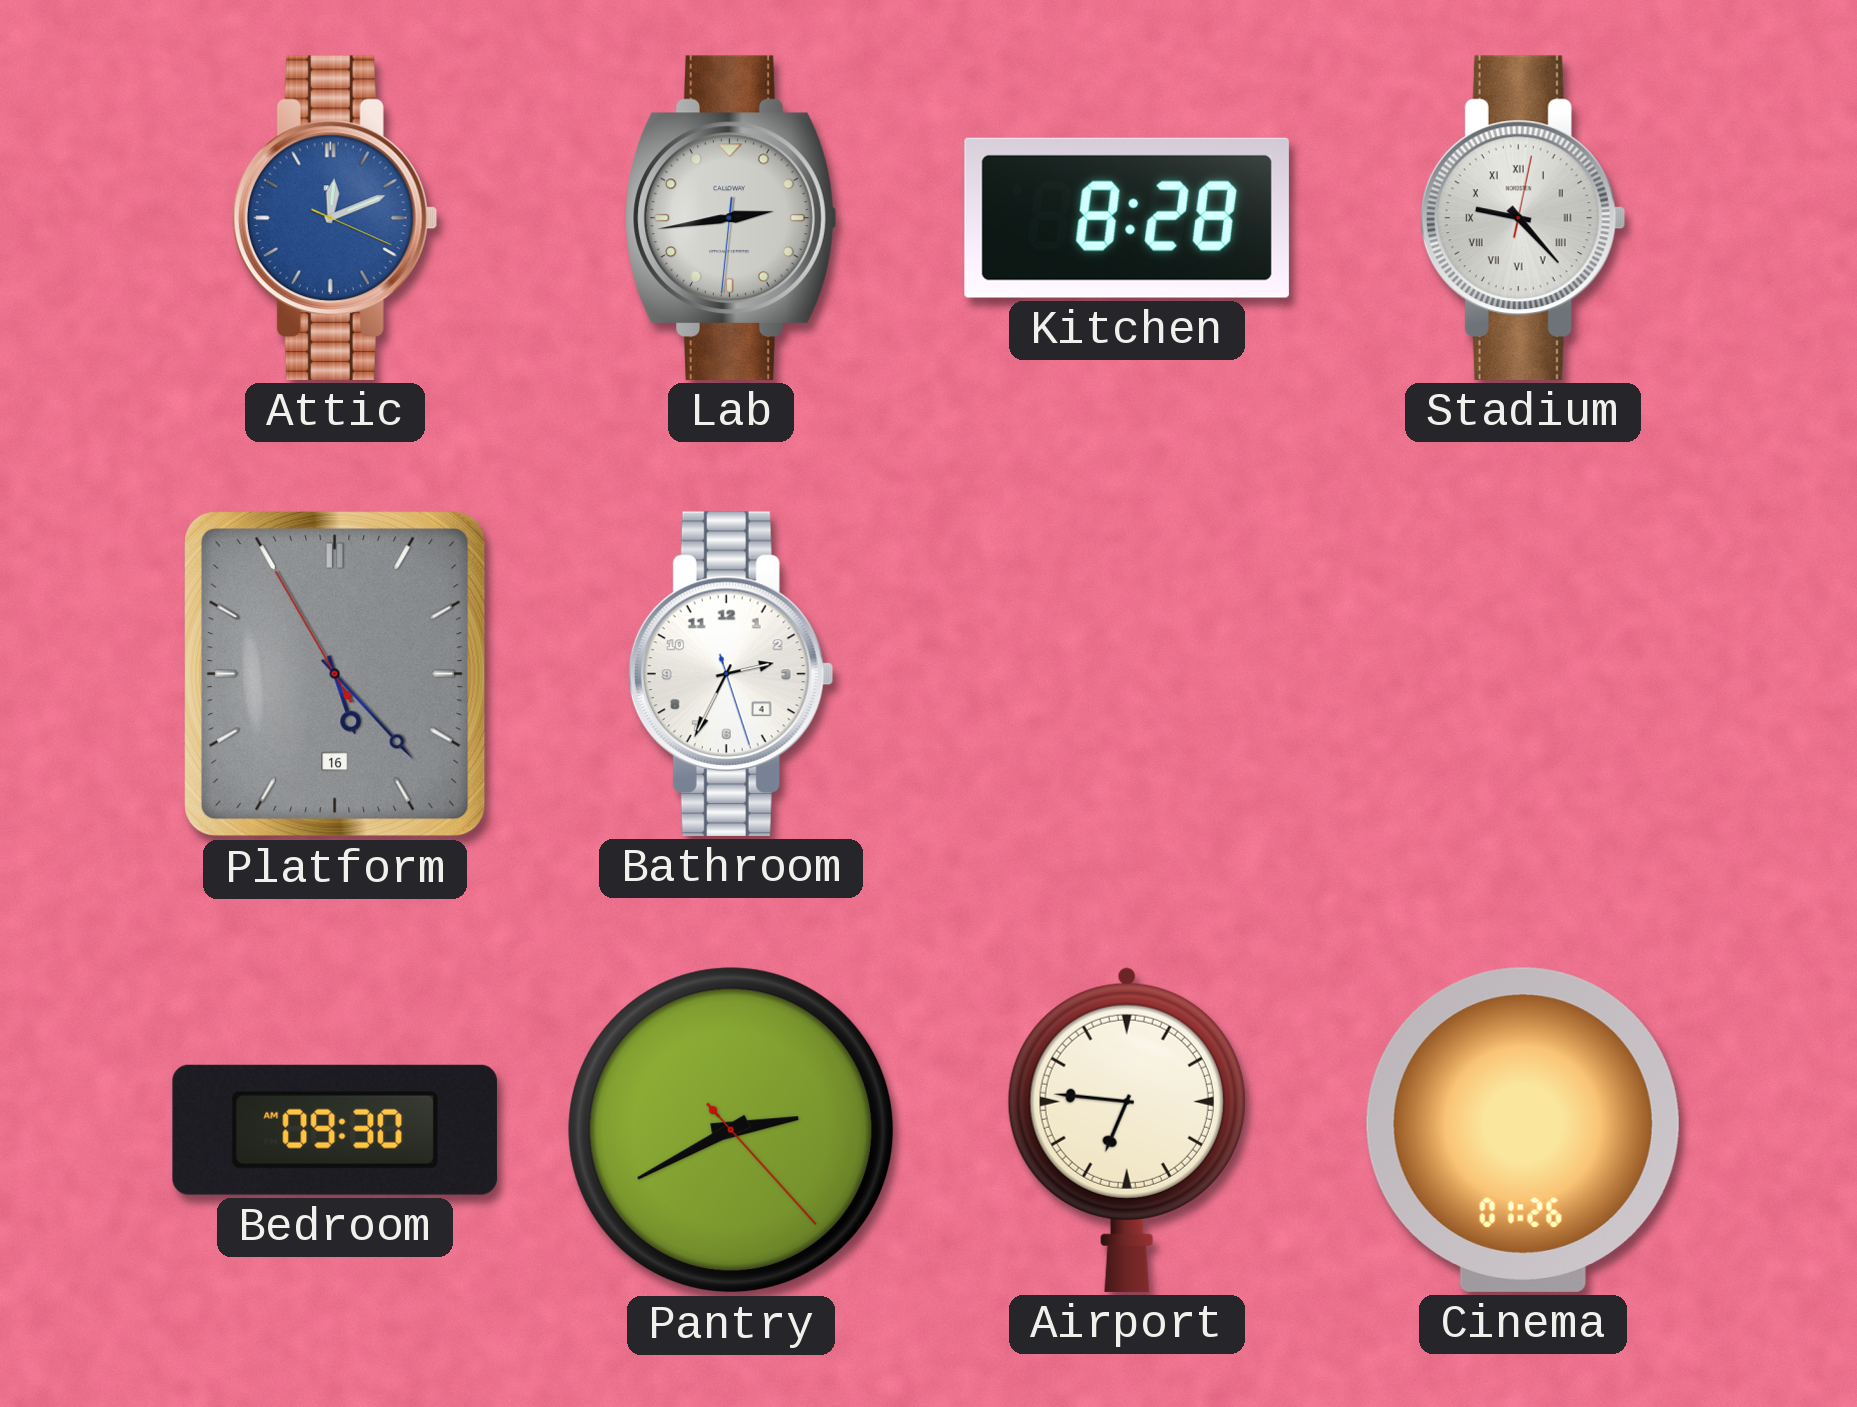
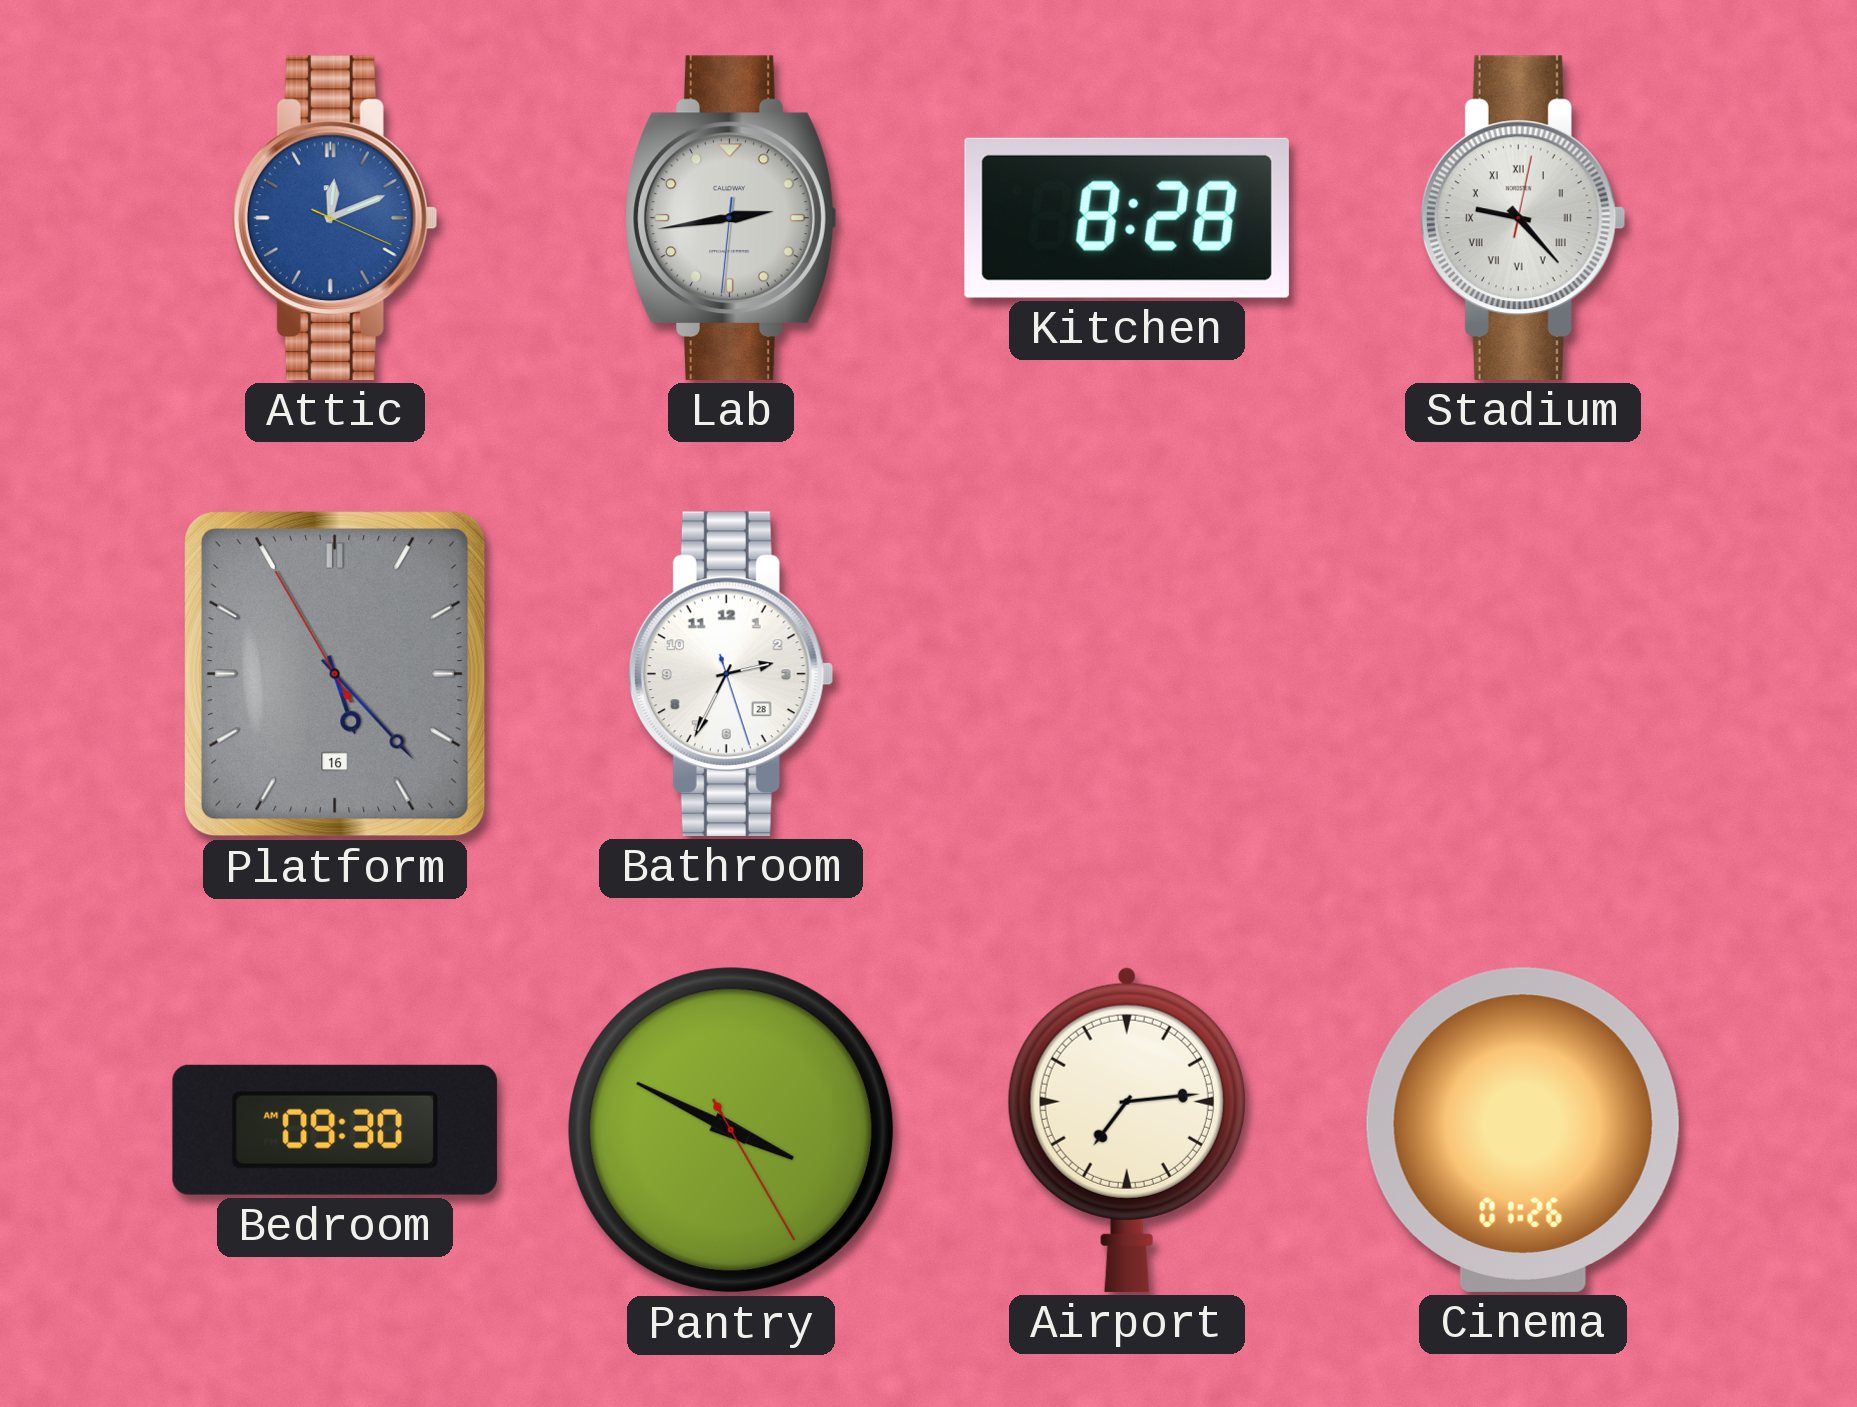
Bathroom date: 4 -> 28 (731, 674)
Pantry: 2:40 -> 3:49 (731, 1130)
Airport: 6:46 -> 7:14 (1127, 1129)
